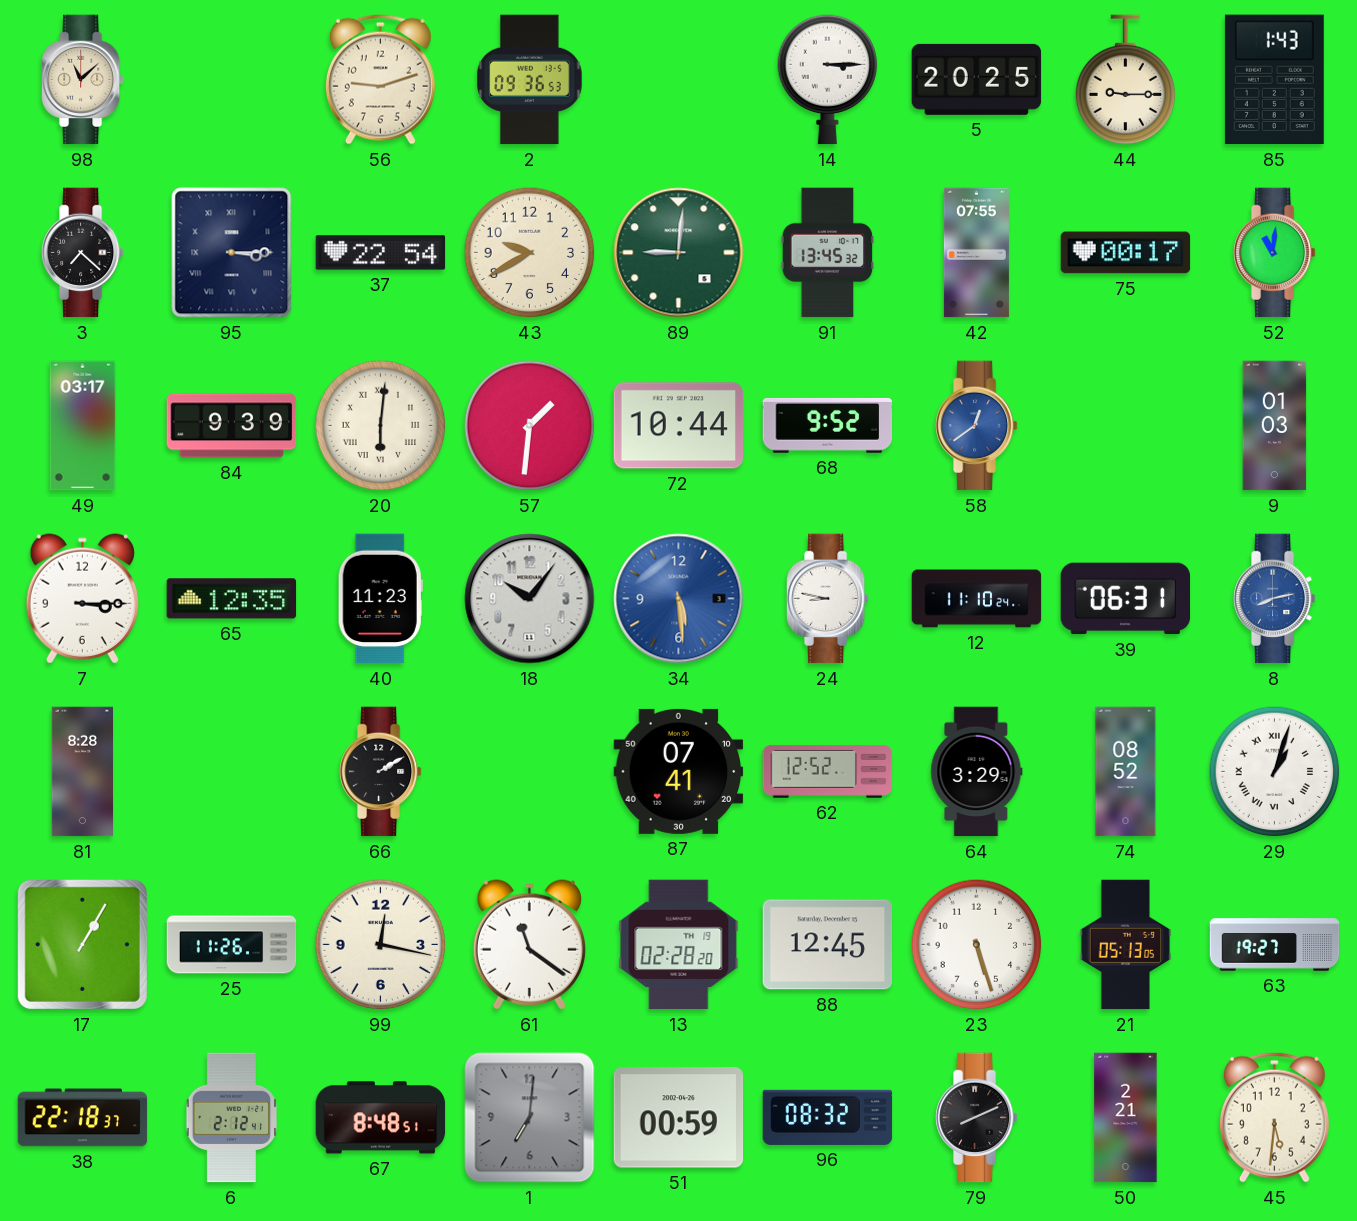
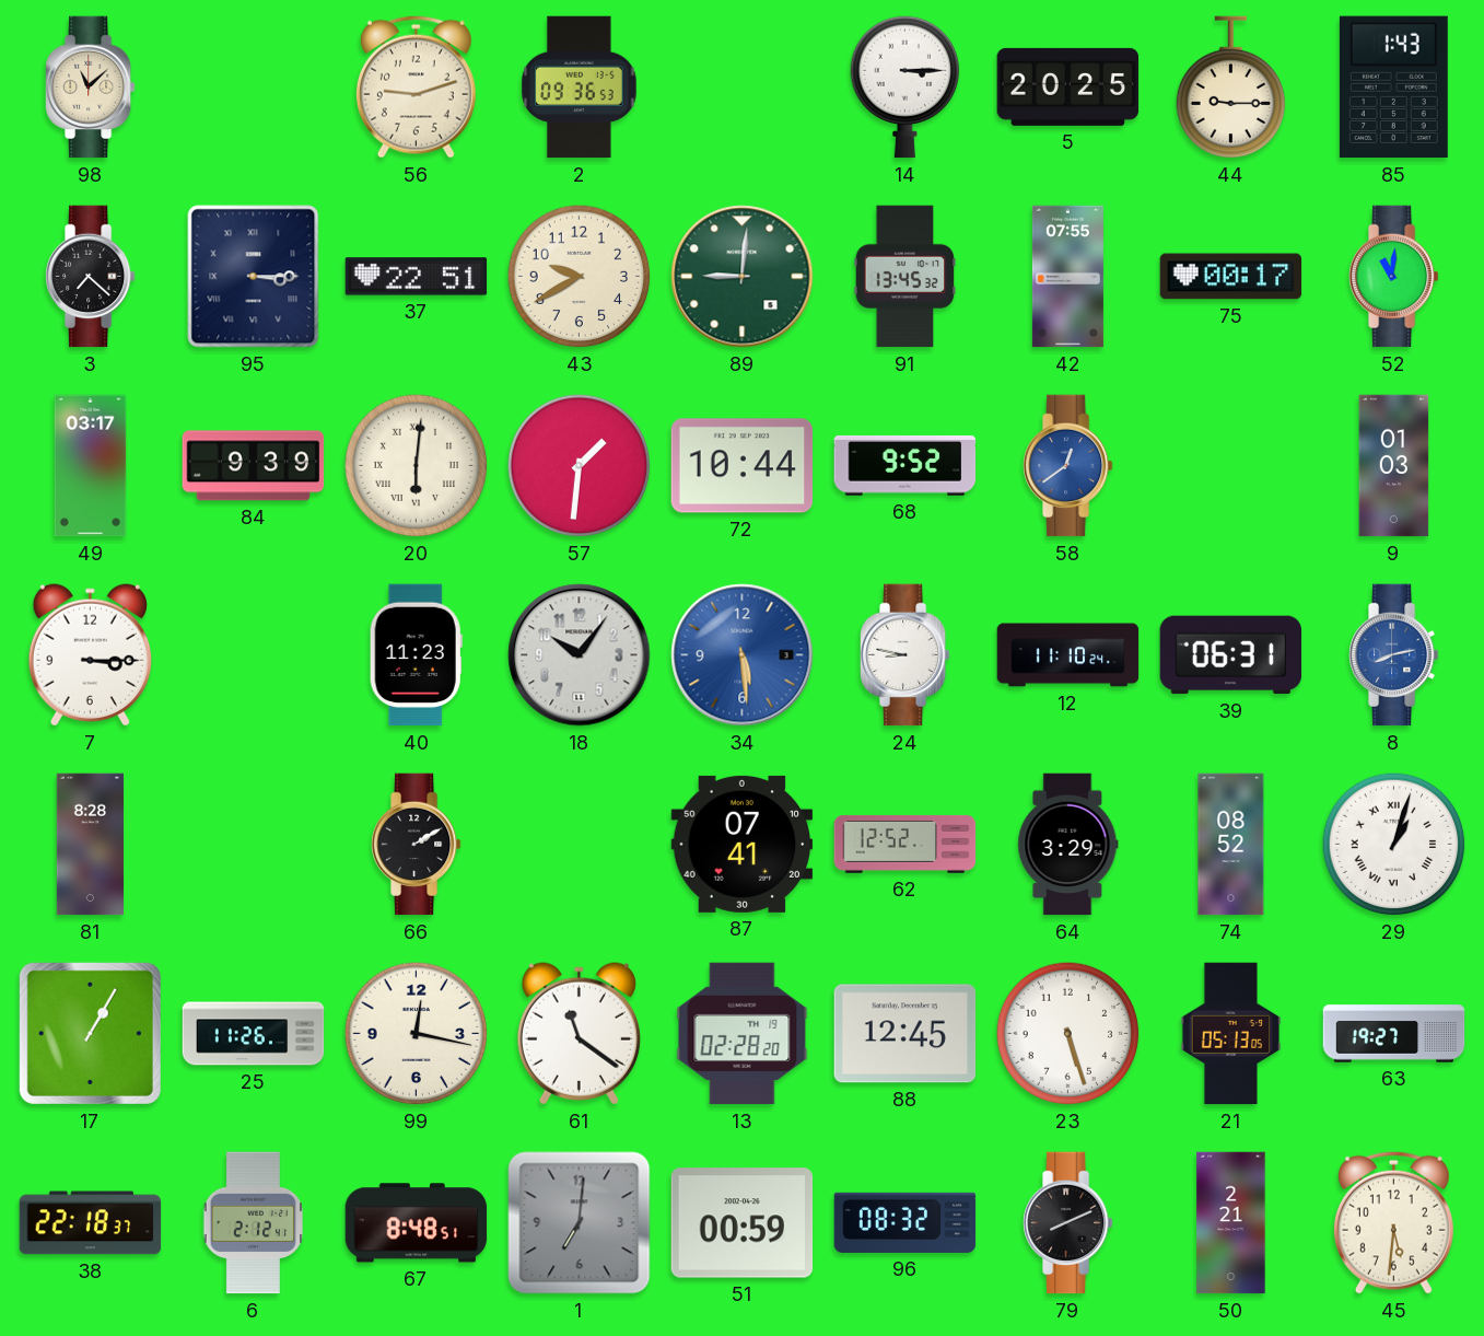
37: 22:54 -> 22:51 (417, 277)
65: 12:35 -> none (232, 599)
